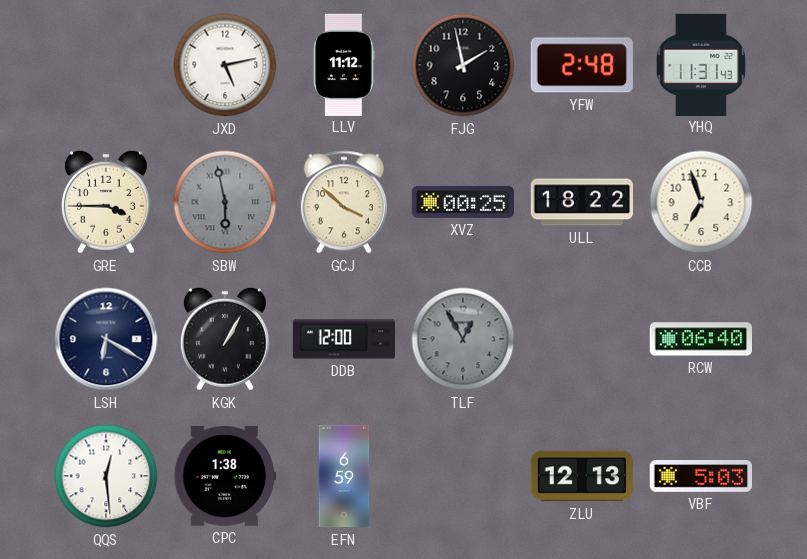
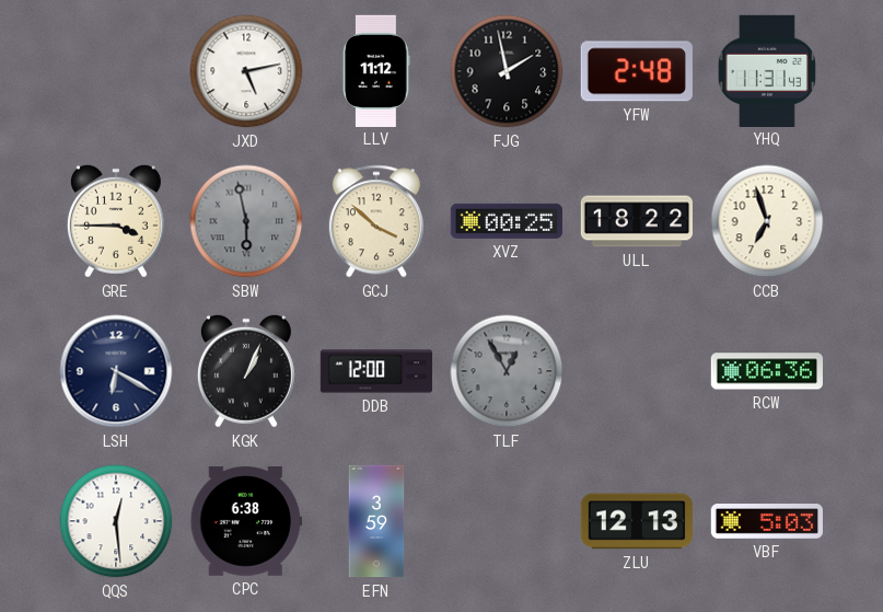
KGK: 1:05 -> 1:04 (246, 371)
RCW: 06:40 -> 06:36 (766, 371)
CPC: 1:38 -> 6:38 (245, 522)
EFN: 6:59 -> 3:59 (376, 521)
